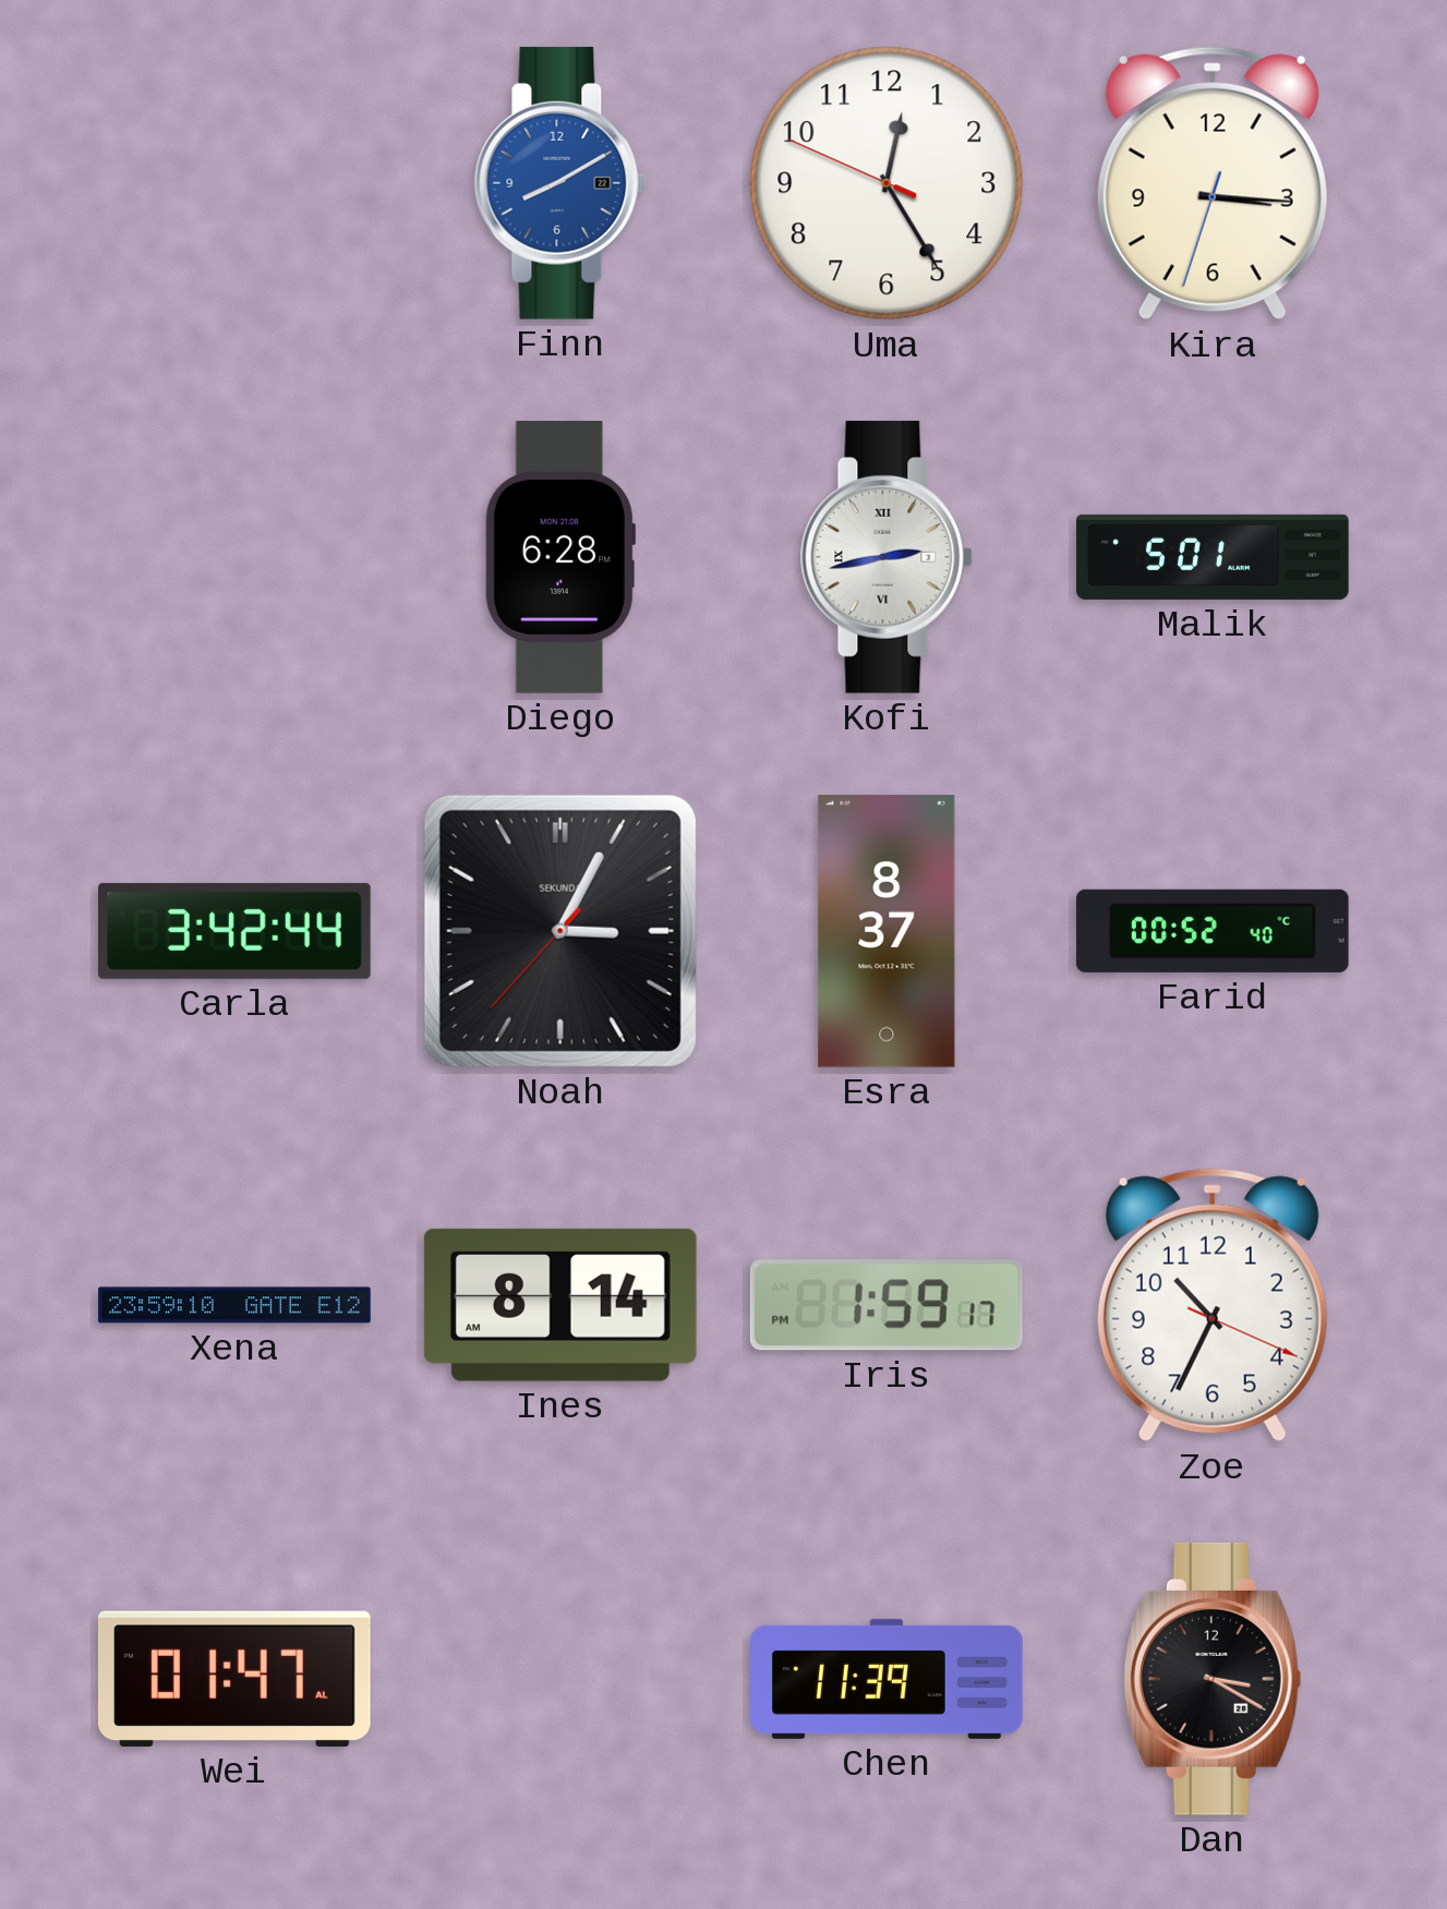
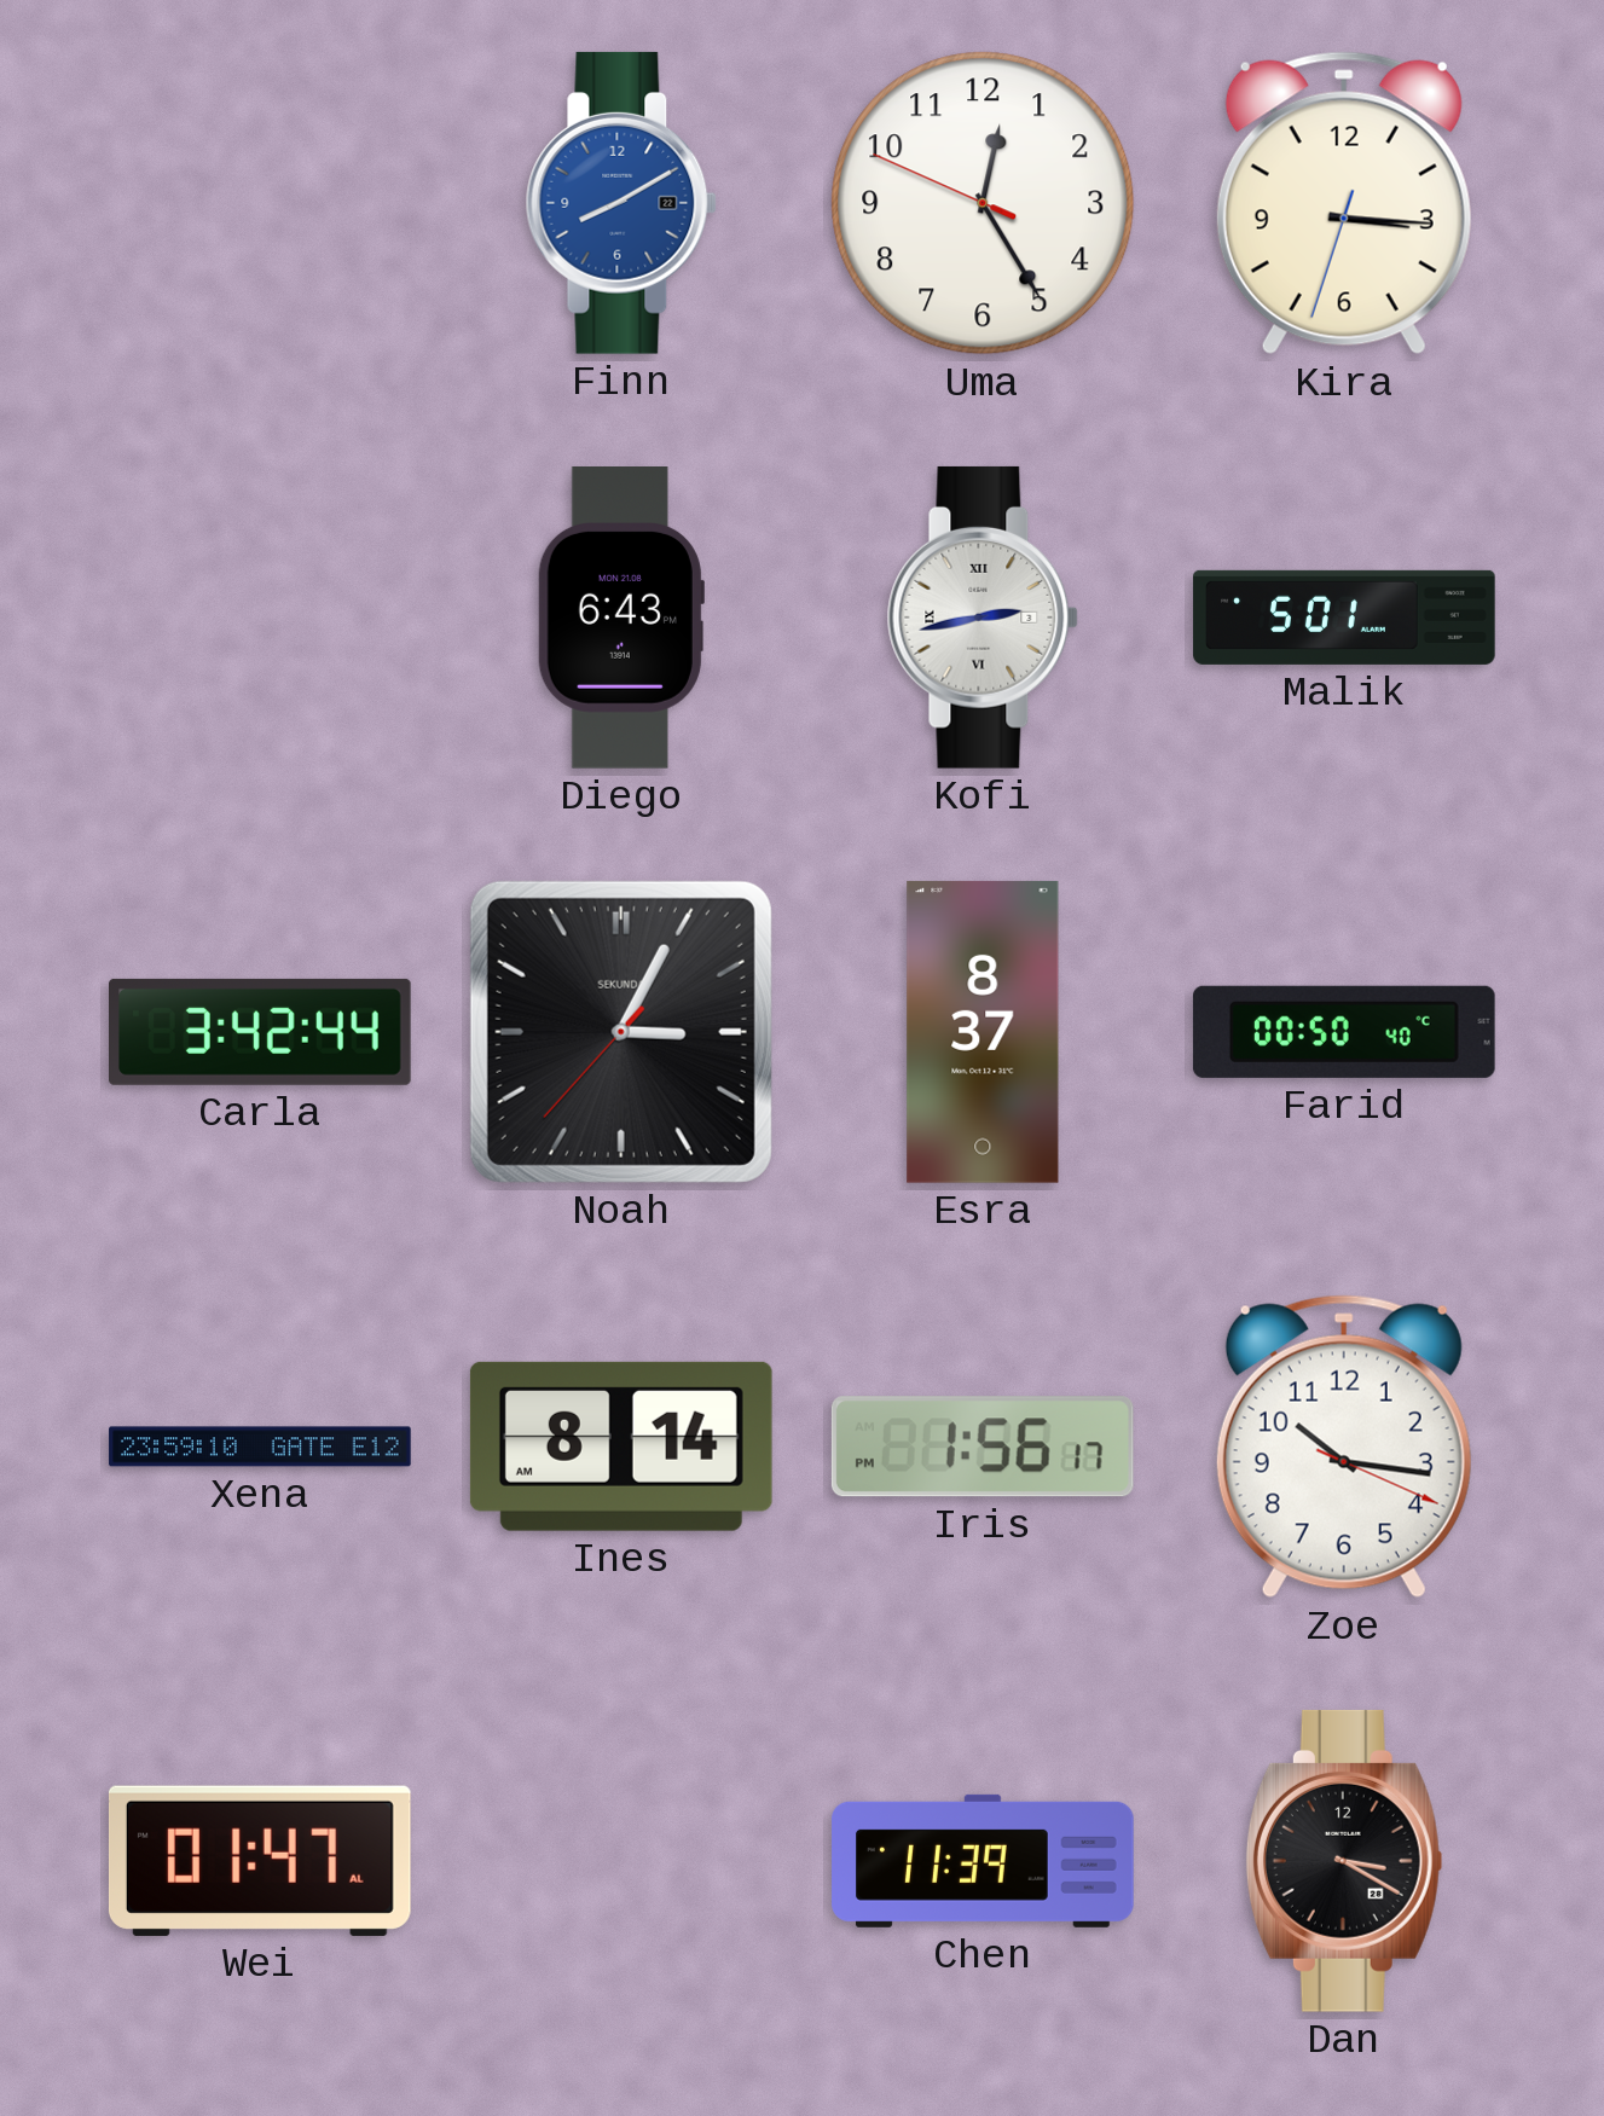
Diego: 6:28 -> 6:43 (621, 619)
Farid: 00:52 -> 00:50 (1344, 1032)
Iris: 1:59 -> 1:56 (983, 1447)
Zoe: 10:34 -> 10:16 (1344, 1447)
